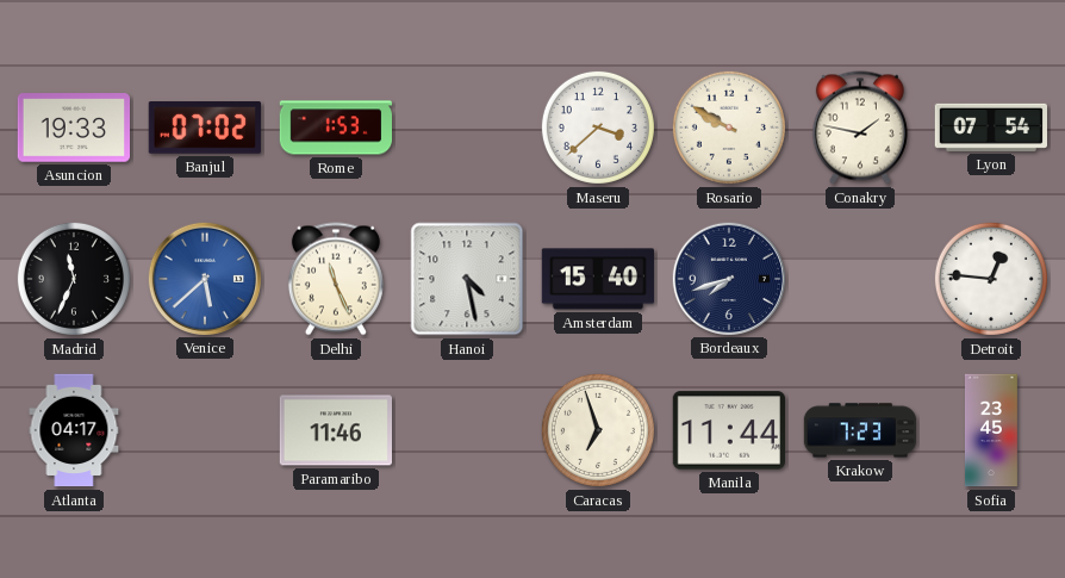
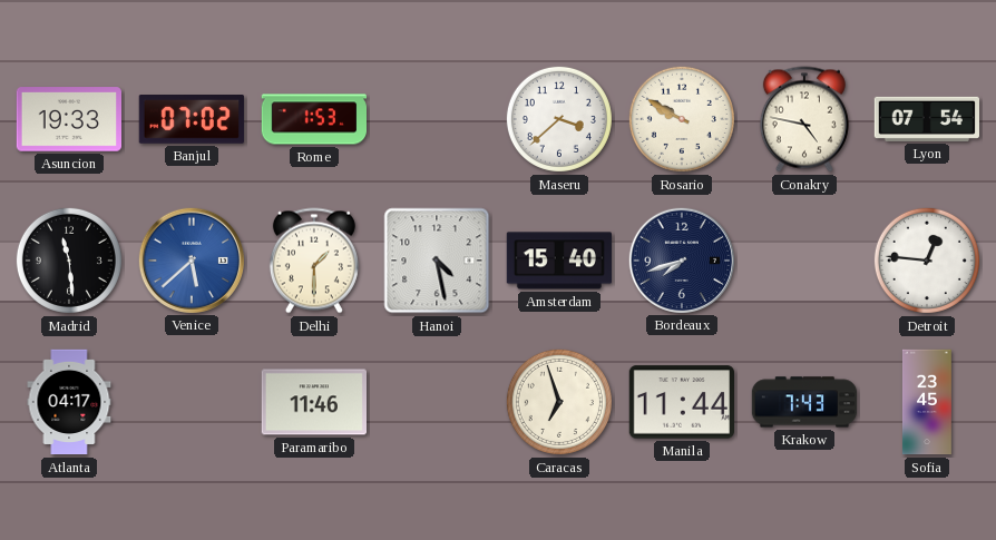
Conakry: 1:47 -> 4:47 (804, 119)
Madrid: 11:34 -> 11:29 (69, 261)
Delhi: 11:26 -> 1:30 (314, 261)
Krakow: 7:23 -> 7:43 (804, 402)
